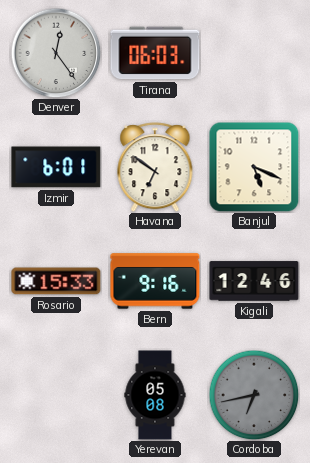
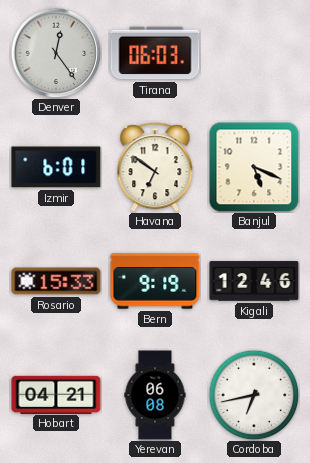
Bern: 9:16 -> 9:19 (155, 281)
Hobart: none -> 04:21 (56, 394)
Yerevan: 05:08 -> 06:08 (155, 395)
Cordoba dial: grey -> white (254, 395)
